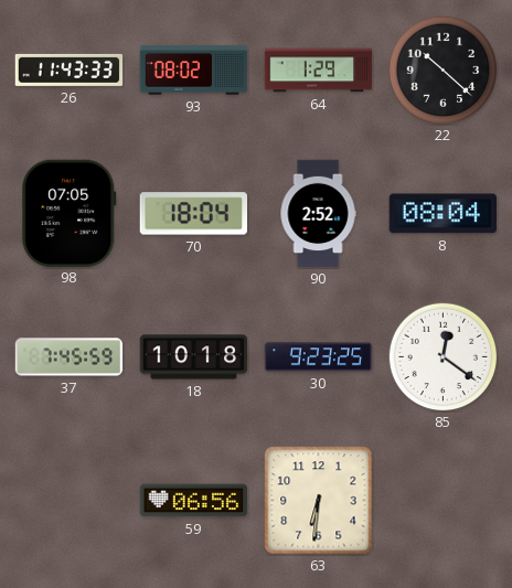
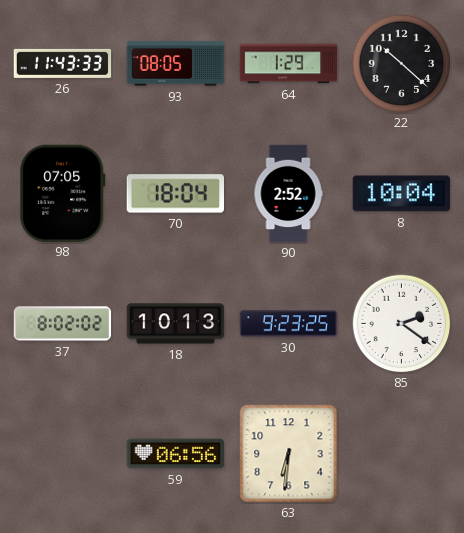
93: 08:02 -> 08:05 (176, 64)
8: 08:04 -> 10:04 (401, 194)
37: 7:45 -> 8:02 (63, 324)
18: 10:18 -> 10:13 (176, 324)
85: 12:21 -> 2:21 (402, 324)
